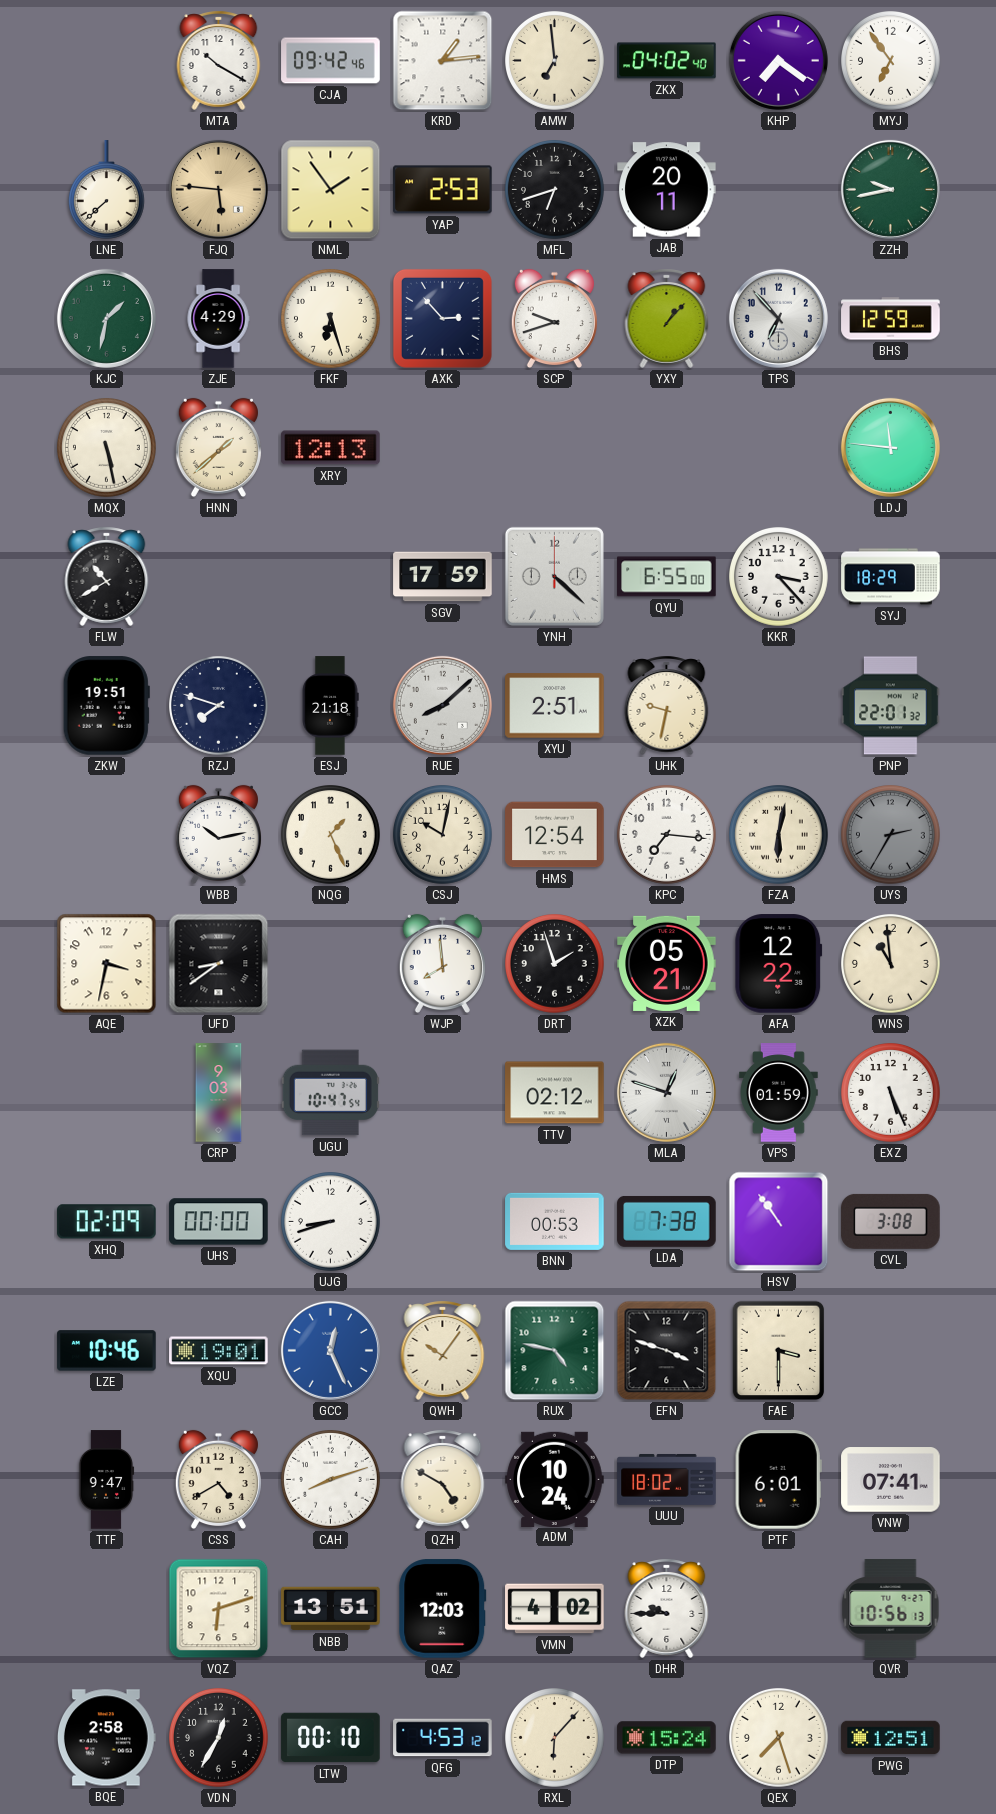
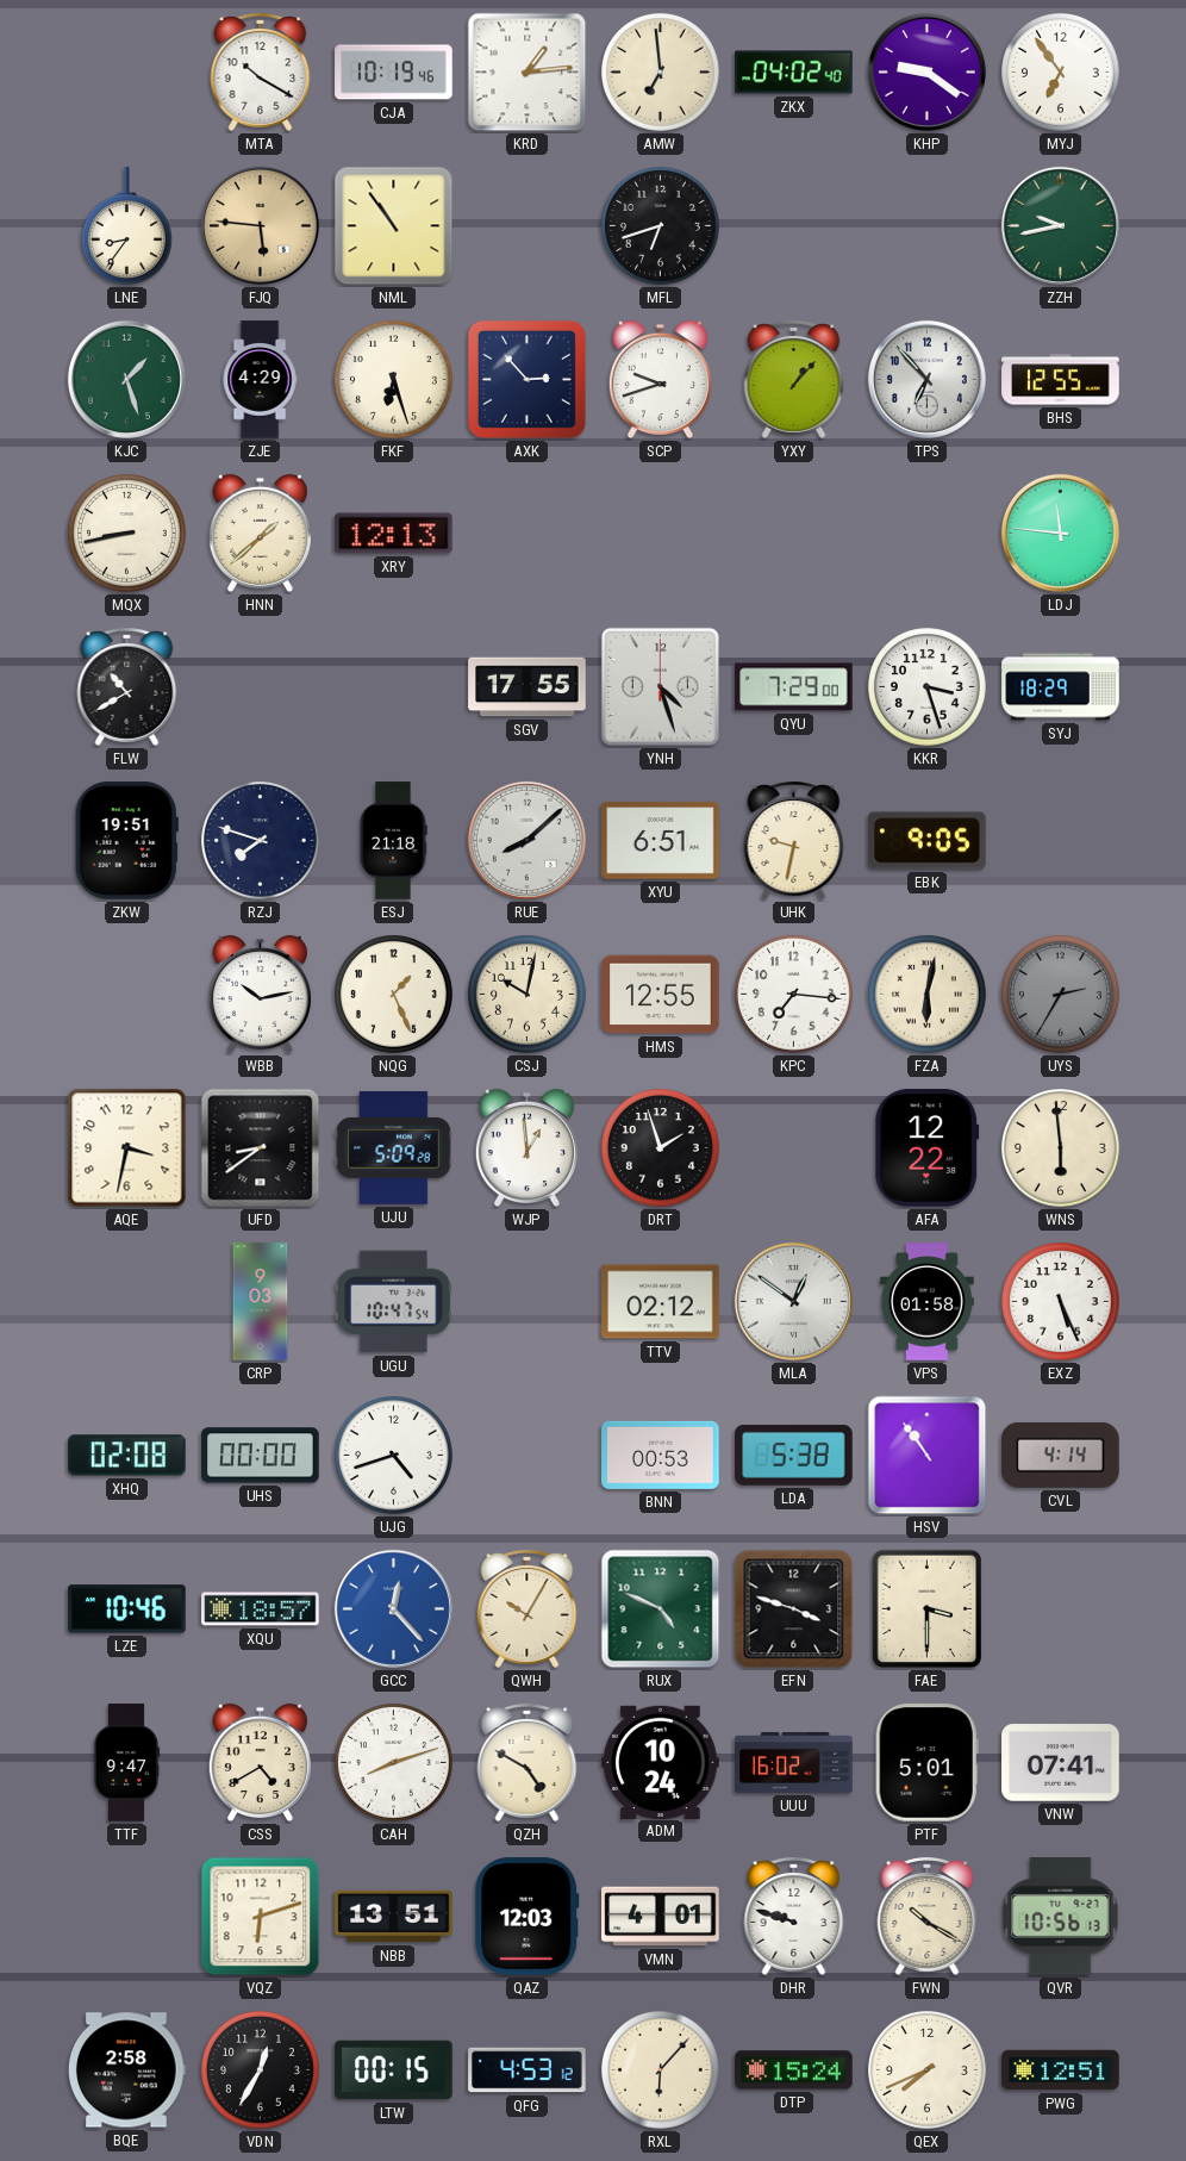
CJA: 09:42 -> 10:19 (394, 73)
KHP: 7:21 -> 9:21 (926, 71)
LNE: 7:38 -> 8:36 (126, 226)
NML: 1:54 -> 10:54 (394, 226)
YAP: 2:53 -> none (443, 190)
JAB: 20:11 -> none (667, 190)
KJC: 1:32 -> 1:27 (126, 379)
BHS: 12:59 -> 12:55 (1061, 380)
MQX: 5:28 -> 8:43 (127, 534)
SGV: 17:59 -> 17:55 (528, 687)
YNH: 4:22 -> 4:27 (660, 686)
QYU: 6:55 -> 7:29 (794, 687)
KKR: 3:23 -> 3:27 (928, 687)
XYU: 2:51 -> 6:51 (661, 841)
EBK: none -> 9:05 (928, 841)
PNP: 22:01 -> none (891, 706)
HMS: 12:54 -> 12:55 (661, 995)
UJU: none -> 5:09 (394, 1147)
WJP: 7:59 -> 12:59 (526, 1148)
XZK: 05:21 -> none (667, 963)
WNS: 10:59 -> 5:59 (1061, 1148)
MLA: 12:48 -> 12:51 (793, 1301)
VPS: 01:59 -> 01:58 (928, 1302)
XHQ: 02:09 -> 02:08 (127, 1456)
UJG: 8:42 -> 4:42 (394, 1456)
LDA: 7:38 -> 5:38 (794, 1455)
CVL: 3:08 -> 4:14 (1061, 1455)
XQU: 19:01 -> 18:57 (261, 1609)
GCC: 12:26 -> 12:23 (393, 1608)
QWH: 10:06 -> 10:05 (528, 1608)
RUX: 4:47 -> 4:49 (661, 1609)
UUU: 18:02 -> 16:02 (794, 1762)
PTF: 6:01 -> 5:01 (926, 1763)
VMN: 4:02 -> 4:01 (661, 1917)
DHR: 9:45 -> 9:48 (794, 1916)
FWN: none -> 10:20 (928, 1916)
LTW: 00:10 -> 00:15 (394, 2070)
QEX: 7:27 -> 7:41 (928, 2070)
